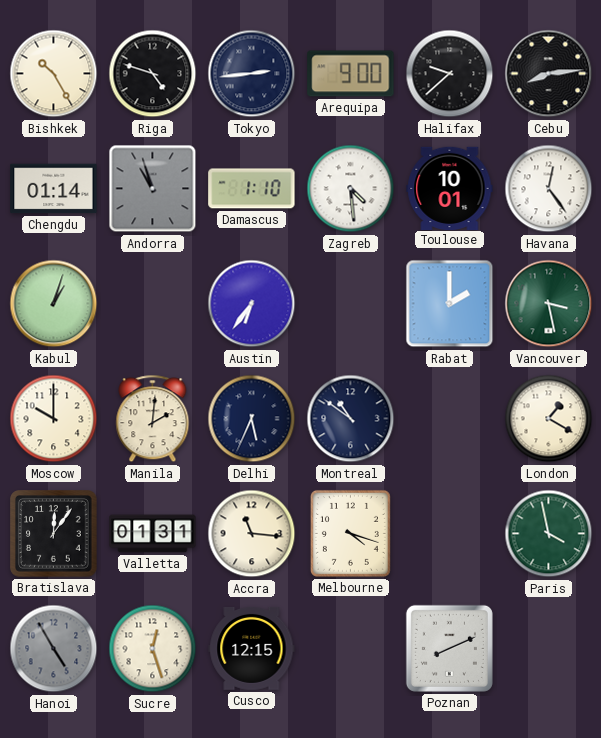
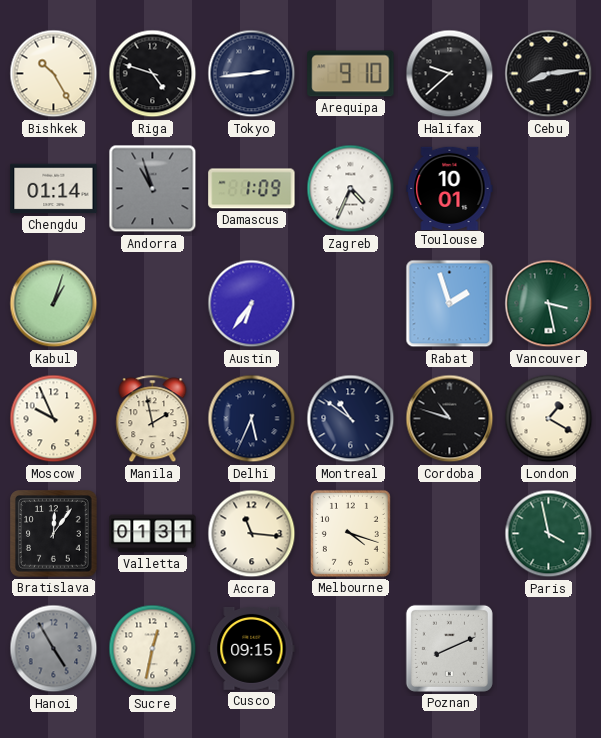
Arequipa: 9:00 -> 9:10 (351, 74)
Damascus: 1:10 -> 1:09 (252, 189)
Zagreb: 4:29 -> 4:34 (351, 189)
Havana: 12:24 -> none (549, 189)
Rabat: 2:00 -> 1:57 (450, 304)
Moscow: 10:00 -> 9:56 (54, 419)
Manila: 2:01 -> 1:58 (153, 419)
Cordoba: none -> 10:48 (450, 419)
Sucre: 12:27 -> 12:32 (153, 649)
Cusco: 12:15 -> 09:15 (252, 648)
